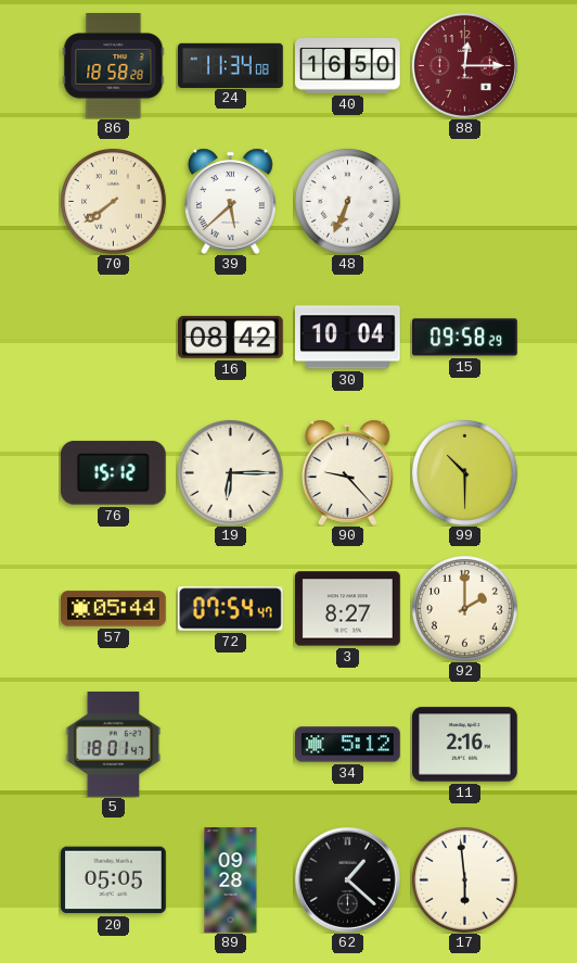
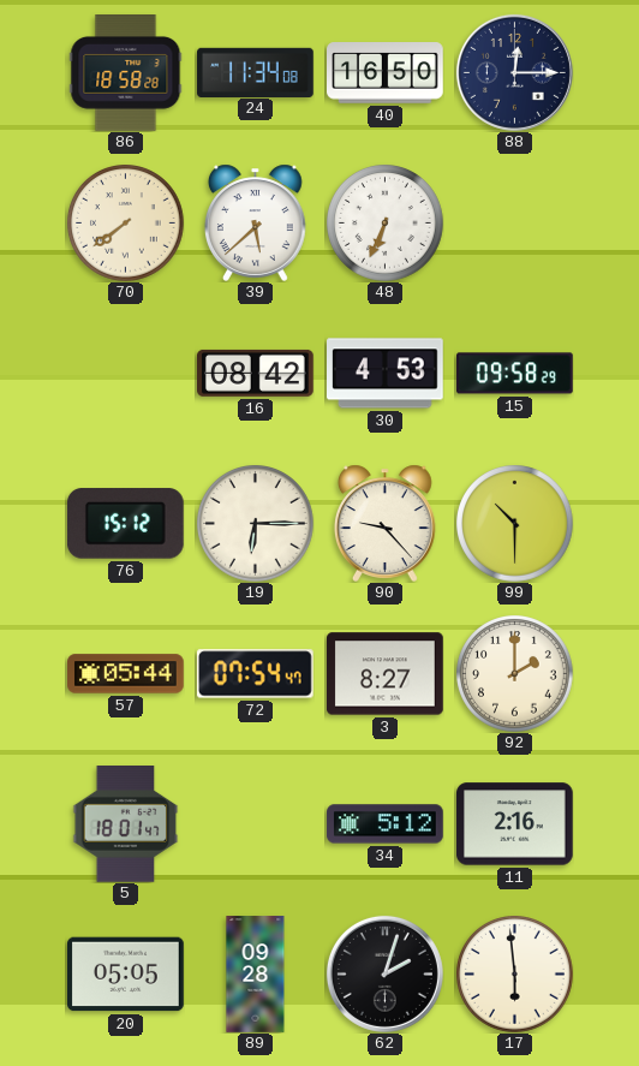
88 dial: burgundy -> navy (514, 72)
30: 10:04 -> 4:53 (386, 374)
62: 1:22 -> 2:03 (384, 973)
